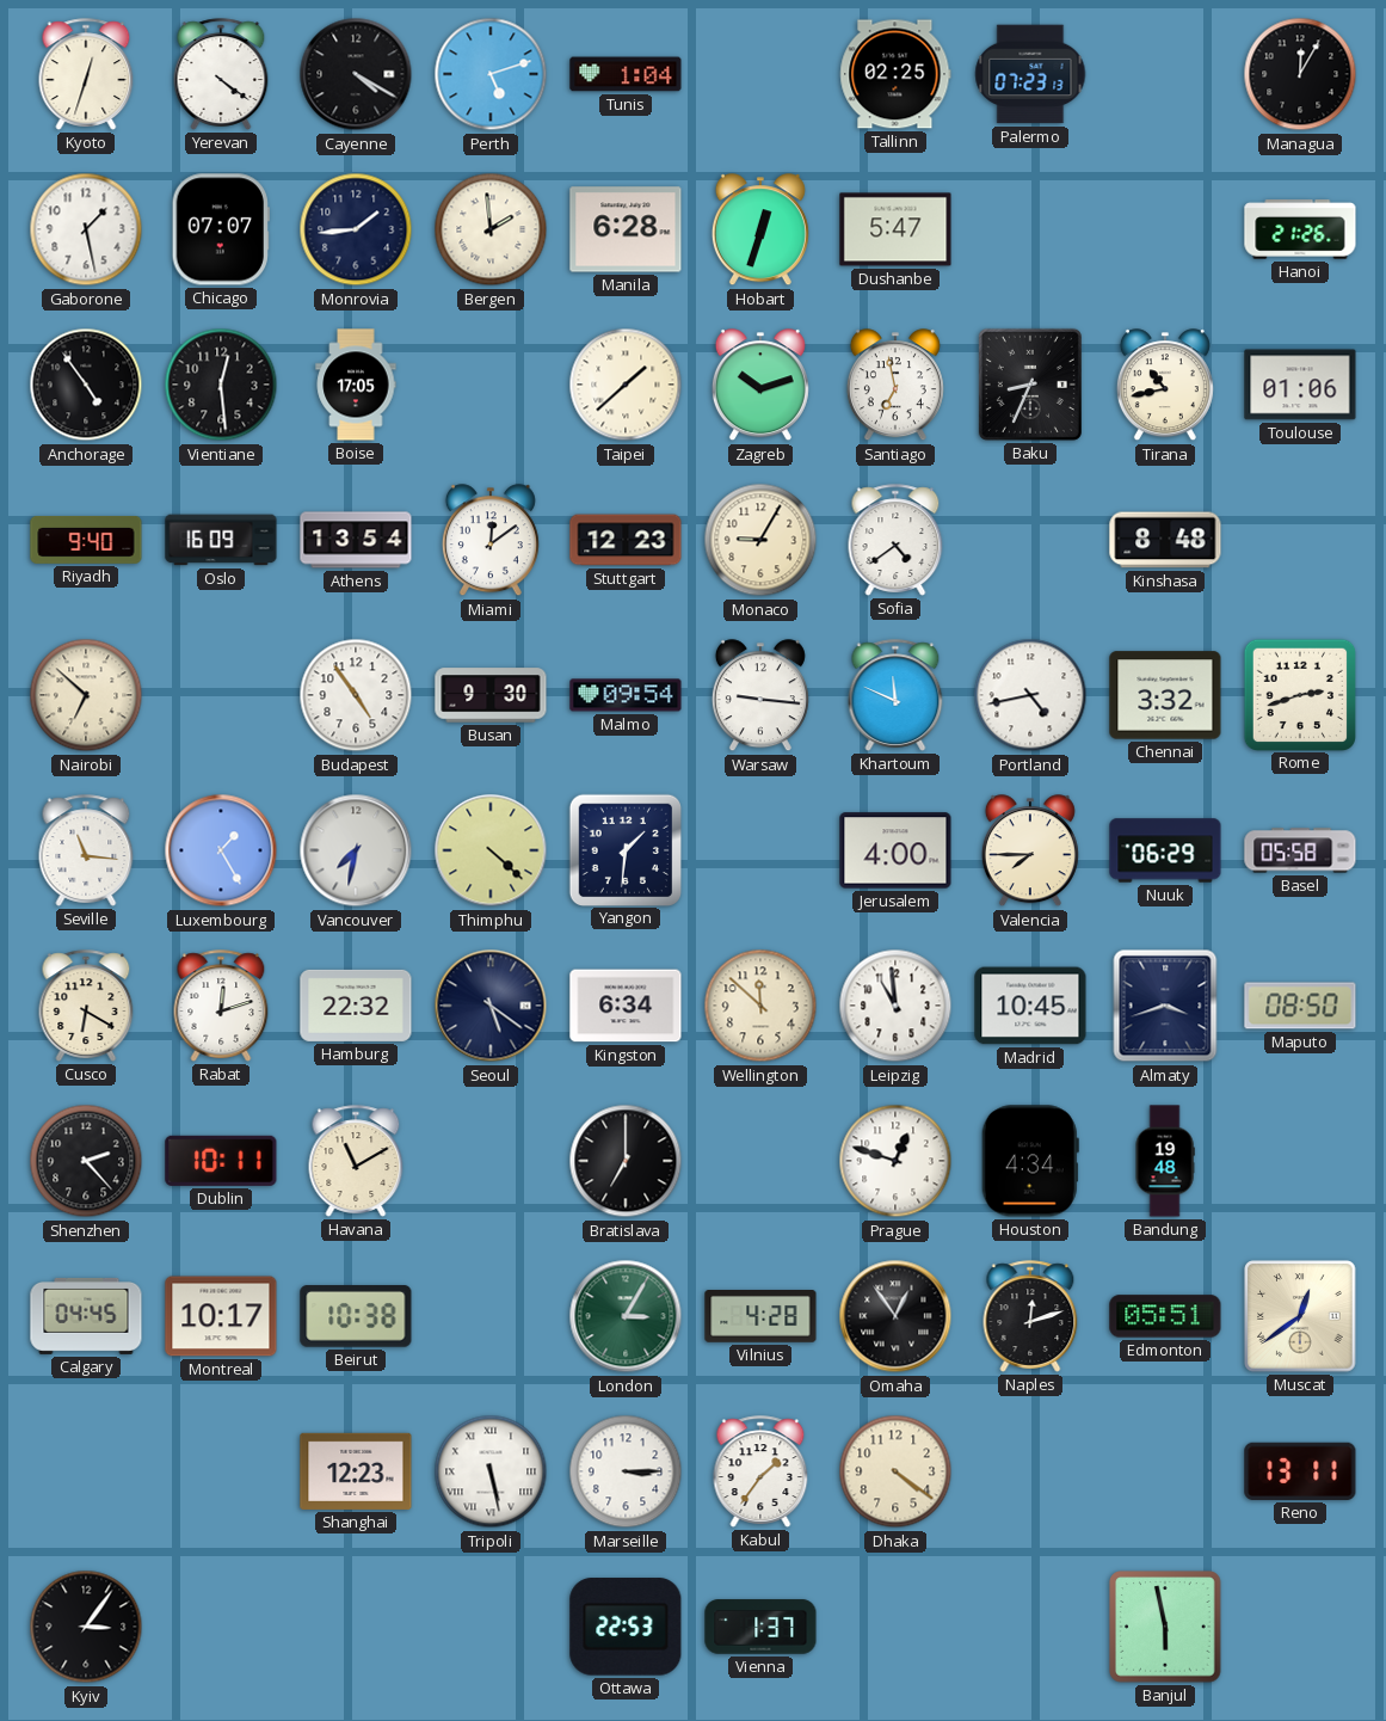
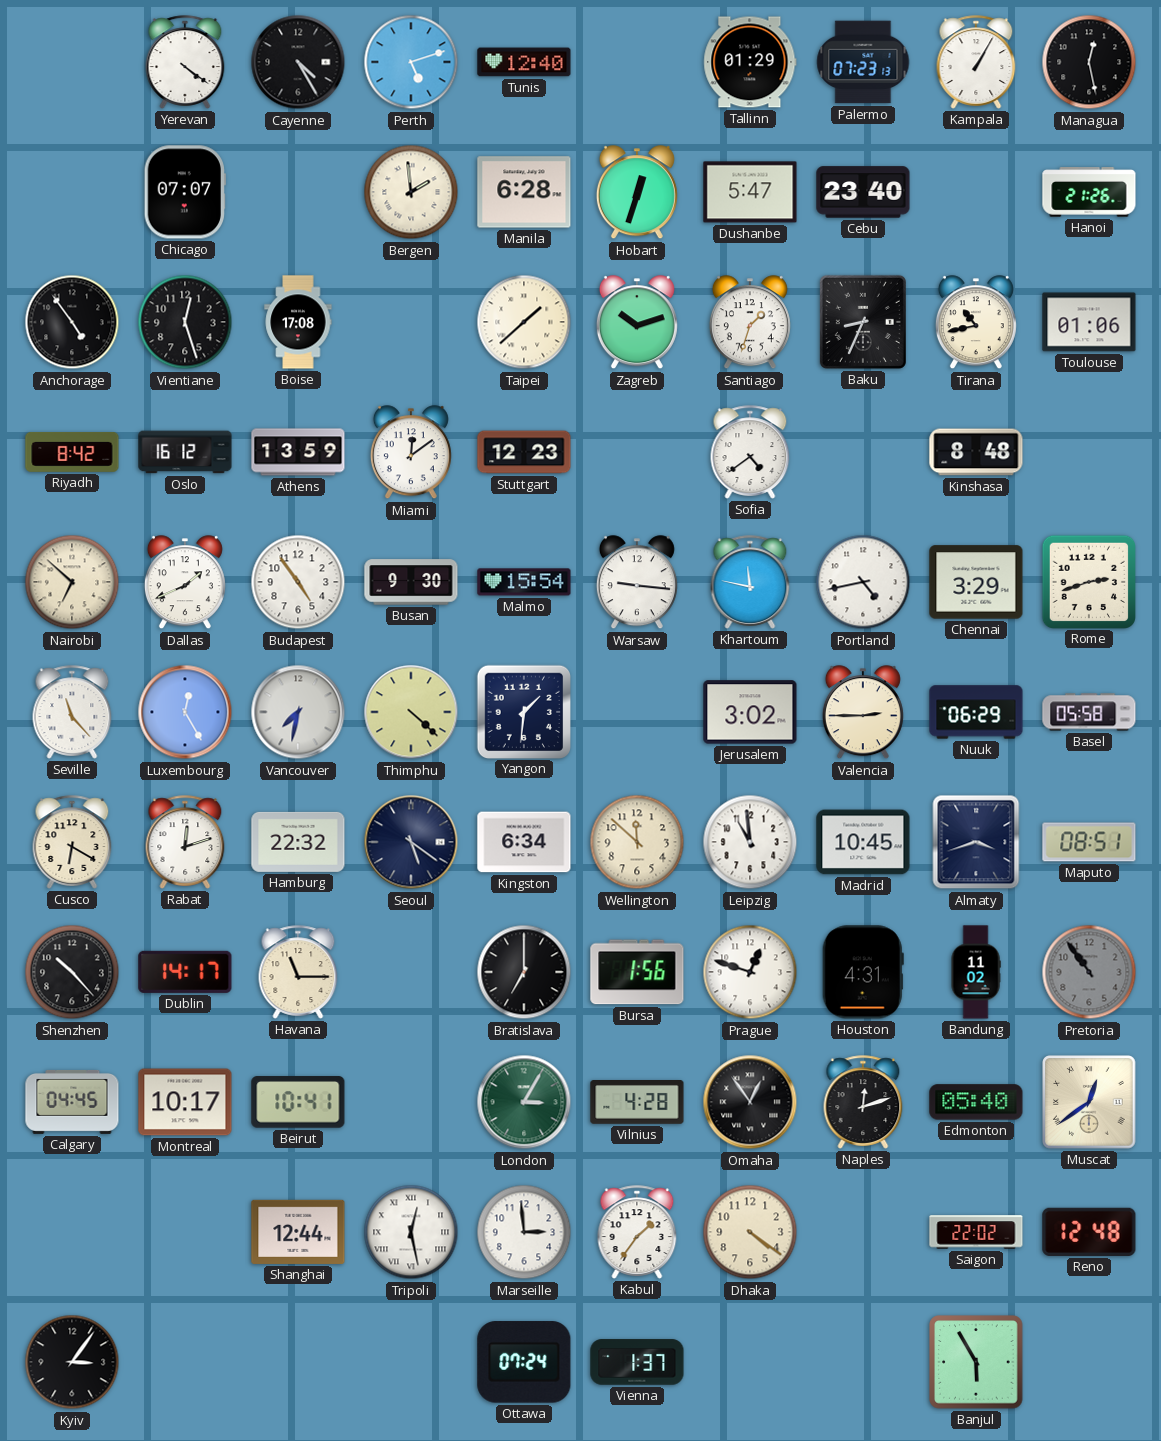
Kyoto: 12:33 -> none (86, 74)
Cayenne: 4:20 -> 4:25 (298, 62)
Tunis: 1:04 -> 12:40 (524, 62)
Tallinn: 02:25 -> 01:29 (750, 62)
Kampala: none -> 1:05 (976, 62)
Managua: 12:05 -> 12:28 (1089, 62)
Gaborone: 1:28 -> none (86, 229)
Monrovia: 1:44 -> none (356, 229)
Cebu: none -> 23:40 (863, 192)
Vientiane: 12:29 -> 12:27 (185, 322)
Boise: 17:05 -> 17:08 (298, 322)
Santiago: 6:58 -> 1:33 (750, 323)
Riyadh: 9:40 -> 8:42 (72, 453)
Oslo: 16:09 -> 16:12 (185, 452)
Athens: 13:54 -> 13:59 (298, 452)
Monaco: 9:05 -> none (760, 540)
Dallas: none -> 1:41 (185, 583)
Malmo: 09:54 -> 15:54 (524, 582)
Khartoum: 11:49 -> 11:47 (750, 582)
Chennai: 3:32 -> 3:29 (976, 582)
Seville: 11:16 -> 11:23 (72, 712)
Luxembourg: 1:25 -> 12:25 (185, 712)
Jerusalem: 4:00 -> 3:02 (750, 712)
Valencia: 7:45 -> 2:45 (863, 713)
Maputo: 08:50 -> 08:51 (1089, 842)
Shenzhen: 2:23 -> 10:23 (72, 972)
Dublin: 10:11 -> 14:17 (185, 972)
Havana: 11:10 -> 11:15 (298, 972)
Bursa: none -> 1:56 (637, 972)
Houston: 4:34 -> 4:31 (863, 972)
Bandung: 19:48 -> 11:02 (976, 972)
Pretoria: none -> 10:54 (1089, 972)
Beirut: 10:38 -> 10:41 (298, 1102)
Edmonton: 05:51 -> 05:40 (976, 1102)
Shanghai: 12:23 -> 12:44 (298, 1232)
Tripoli: 5:28 -> 12:28 (411, 1232)
Marseille: 3:15 -> 2:59 (524, 1232)
Saigon: none -> 22:02 (976, 1232)
Reno: 13:11 -> 12:48 (1089, 1232)
Ottawa: 22:53 -> 07:24 (524, 1362)
Banjul: 5:58 -> 5:55 (976, 1362)
